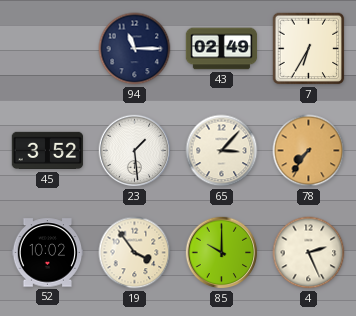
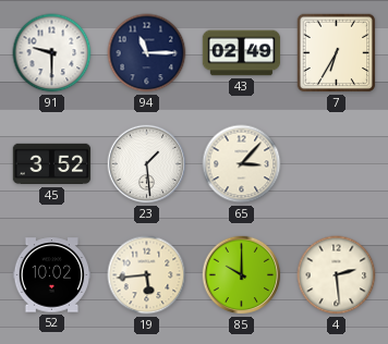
91: none -> 9:30 (52, 53)
78: 7:36 -> none (309, 151)
19: 3:54 -> 5:44 (147, 275)
4: 2:26 -> 2:29 (337, 275)
